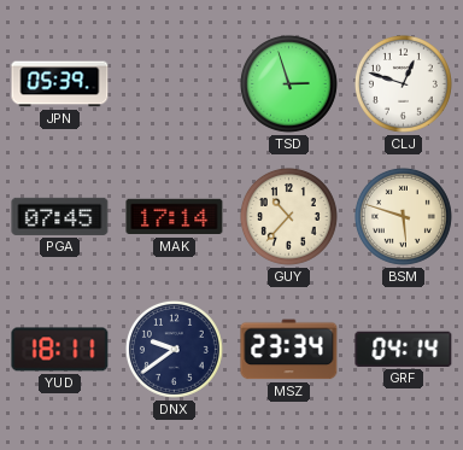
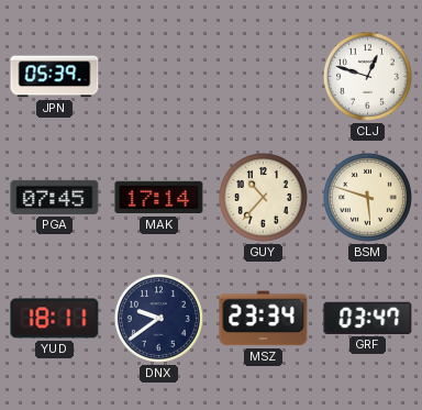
TSD: 2:57 -> none (288, 83)
GRF: 04:14 -> 03:47 (368, 318)
